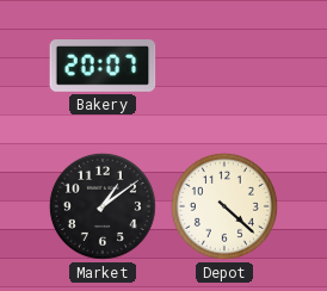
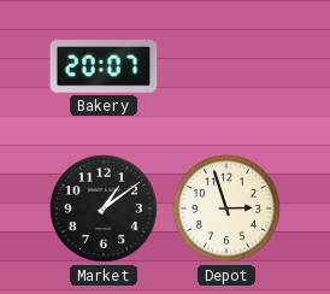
Depot: 4:22 -> 2:57 (226, 208)
